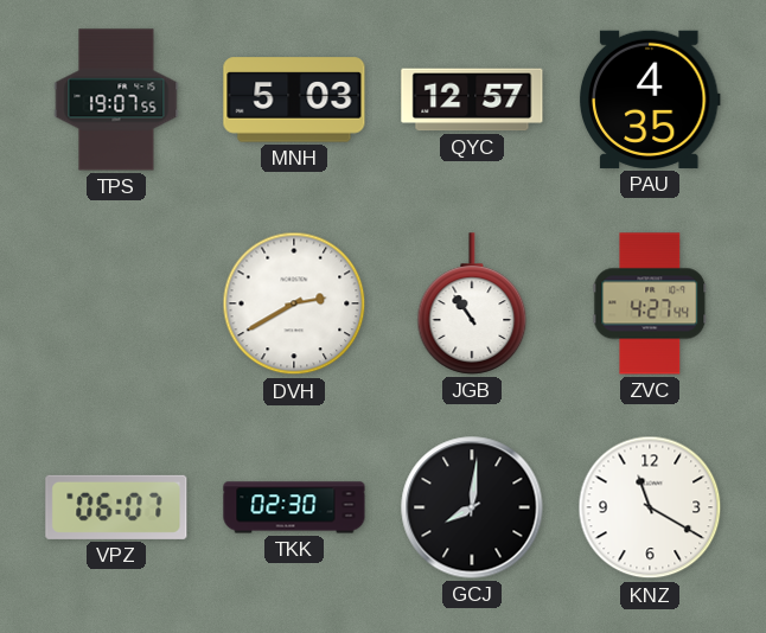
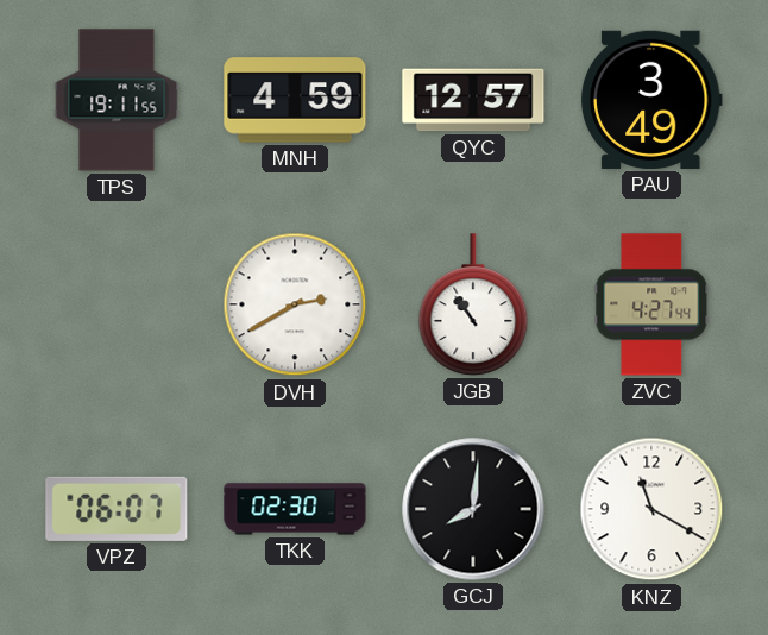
TPS: 19:07 -> 19:11 (117, 100)
MNH: 5:03 -> 4:59 (295, 100)
PAU: 4:35 -> 3:49 (651, 100)
